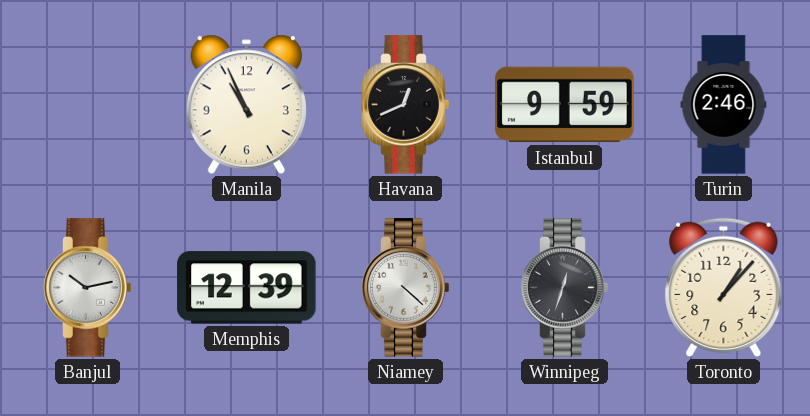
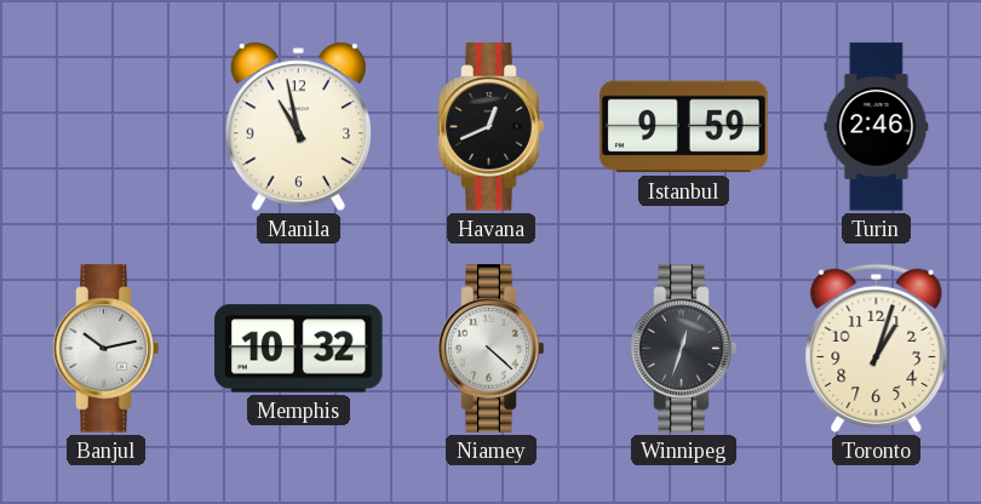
Manila: 10:56 -> 10:58 (298, 127)
Memphis: 12:39 -> 10:32 (299, 349)
Toronto: 1:07 -> 1:03 (877, 349)
